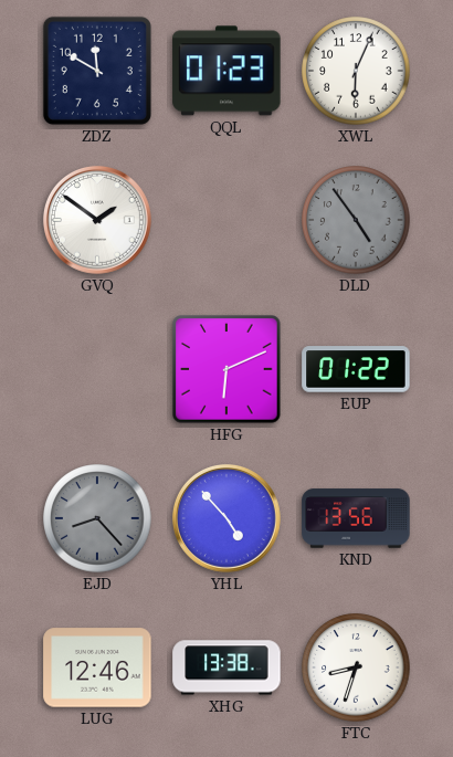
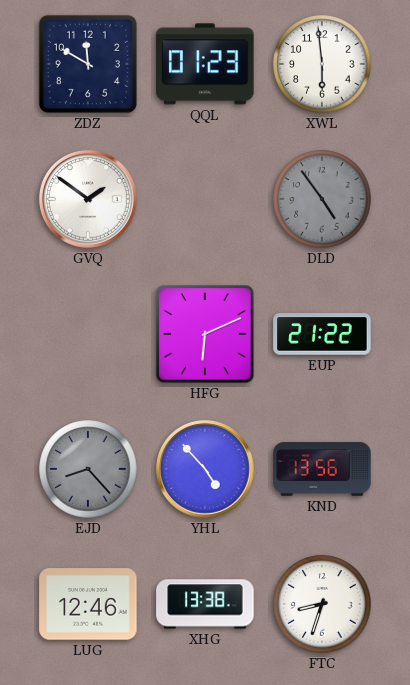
XWL: 6:04 -> 5:59 (322, 64)
EUP: 01:22 -> 21:22 (322, 334)
